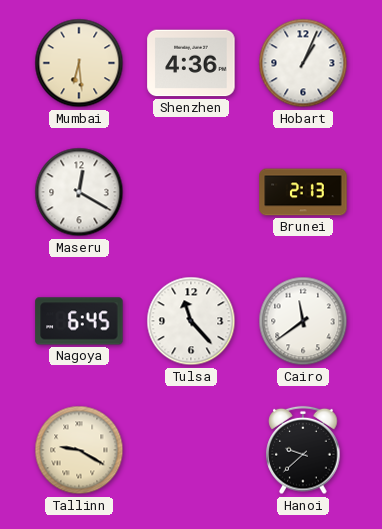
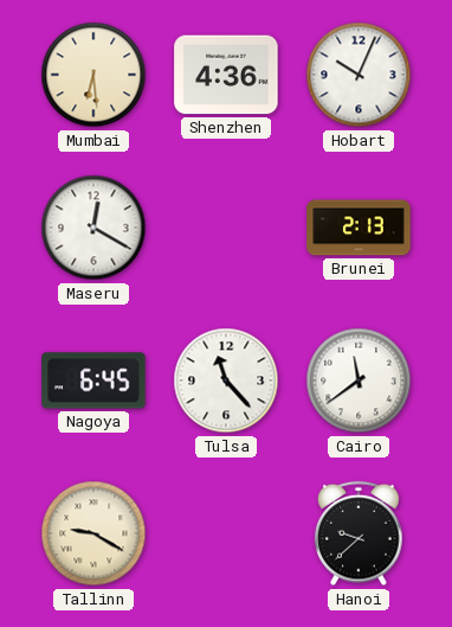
Hobart: 1:04 -> 10:04 (359, 75)
